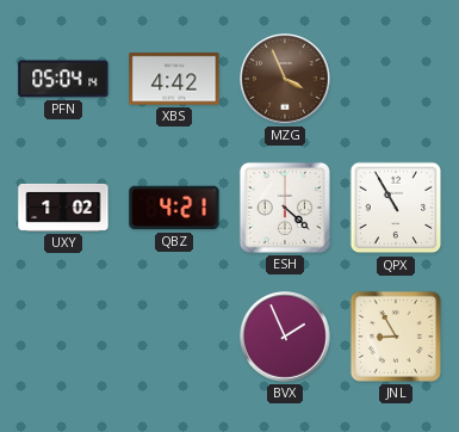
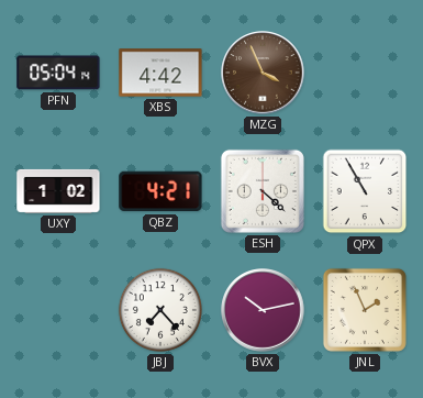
JBJ: none -> 7:23 (160, 310)
BVX: 1:56 -> 10:13 (263, 310)
JNL: 8:55 -> 1:56 (365, 310)
